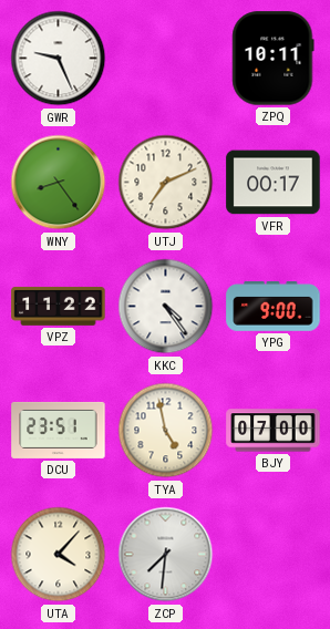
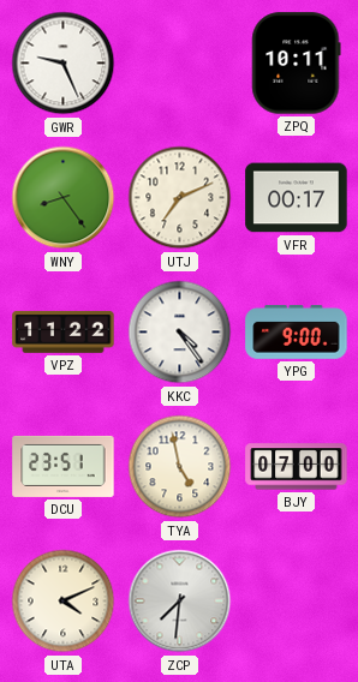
UTA: 4:07 -> 4:11 (64, 602)
